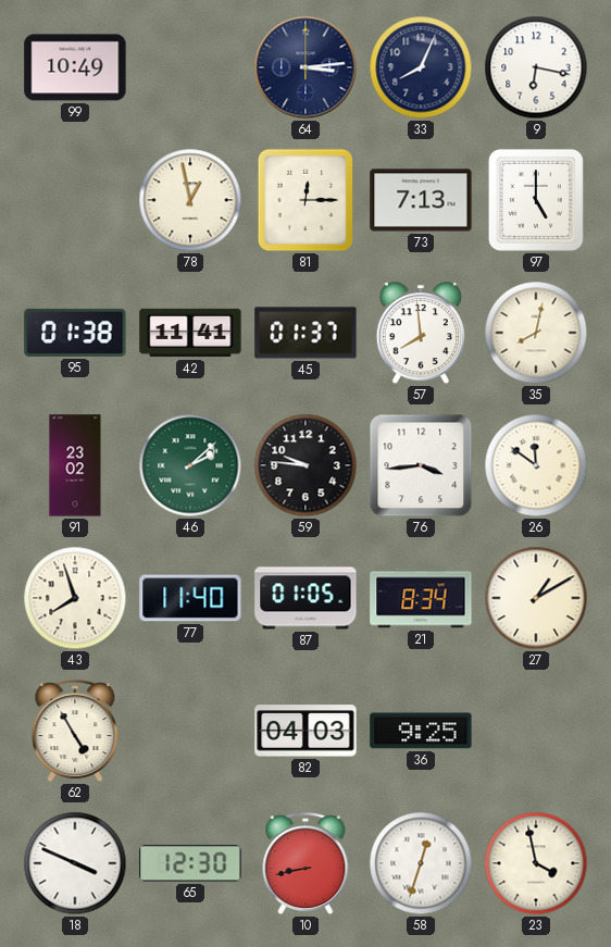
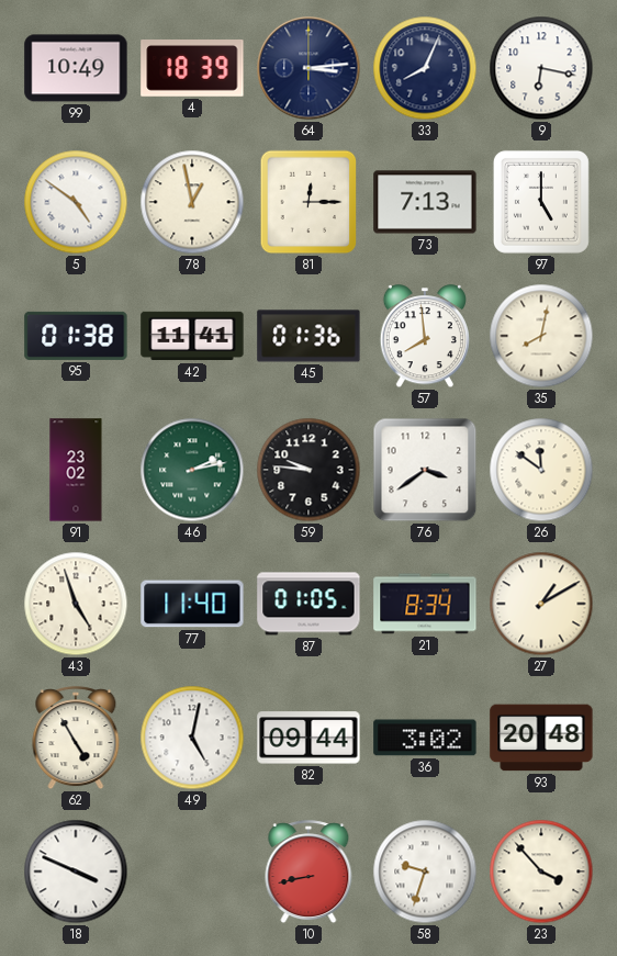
4: none -> 18:39 (192, 69)
5: none -> 4:51 (76, 202)
45: 01:37 -> 01:36 (308, 336)
46: 2:08 -> 2:13 (192, 470)
76: 3:44 -> 3:39 (425, 470)
43: 7:57 -> 4:57 (76, 604)
49: none -> 5:02 (192, 738)
82: 04:03 -> 09:44 (308, 738)
36: 9:25 -> 3:02 (425, 738)
93: none -> 20:48 (541, 738)
65: 12:30 -> none (190, 863)
58: 12:33 -> 9:33 (425, 871)
23: 3:58 -> 3:53 (541, 871)
